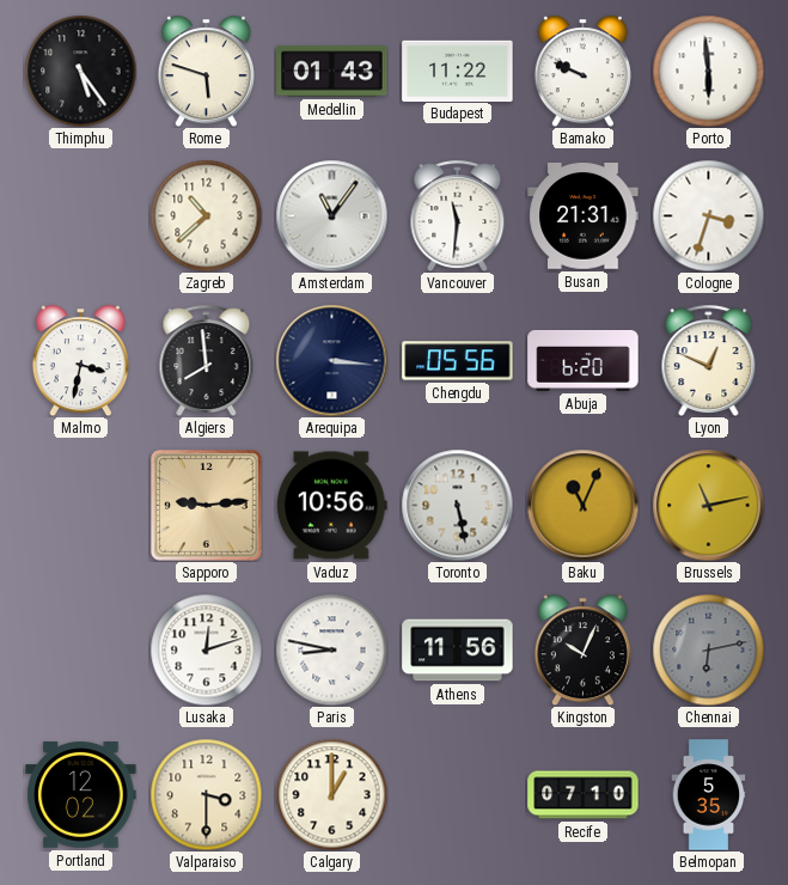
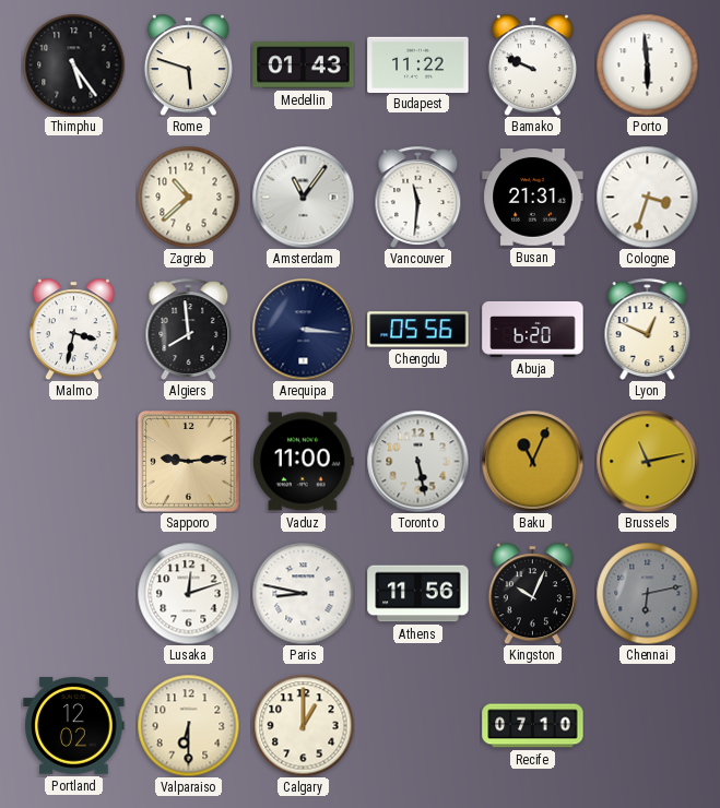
Vaduz: 10:56 -> 11:00 (303, 462)
Valparaiso: 3:30 -> 6:30 (188, 725)
Belmopan: 5:35 -> none (709, 795)
